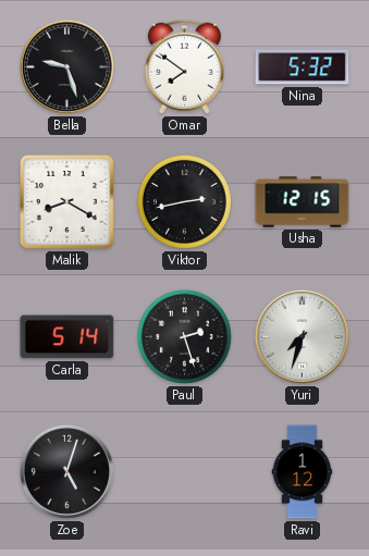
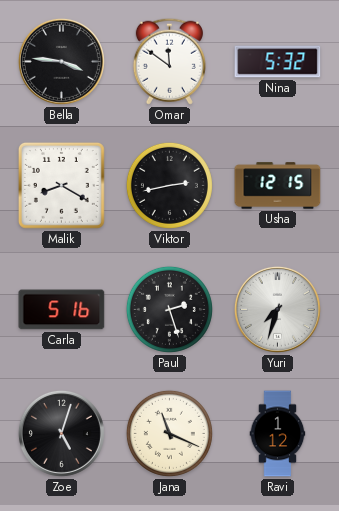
Bella: 9:27 -> 3:46 (61, 61)
Omar: 7:51 -> 11:51 (169, 61)
Carla: 5:14 -> 5:16 (62, 310)
Jana: none -> 11:19 (169, 433)
